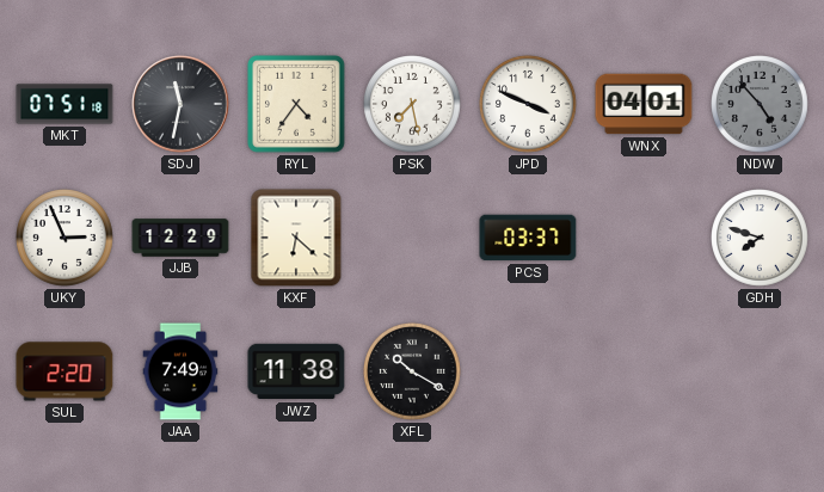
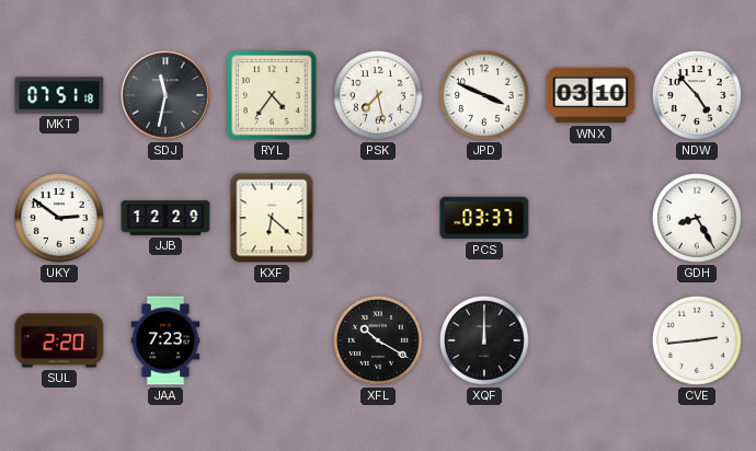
WNX: 04:01 -> 03:10 (591, 95)
NDW dial: grey -> white (698, 96)
UKY: 2:56 -> 2:51 (60, 219)
GDH: 7:48 -> 8:25 (698, 219)
JAA: 7:49 -> 7:23 (165, 340)
JWZ: 11:38 -> none (296, 371)
XQF: none -> 12:00 (485, 342)
CVE: none -> 2:44 (698, 342)
